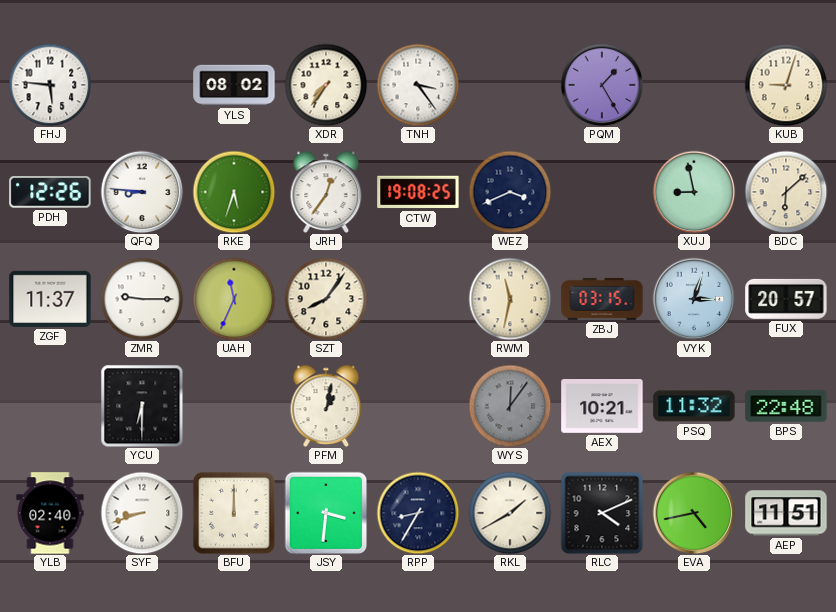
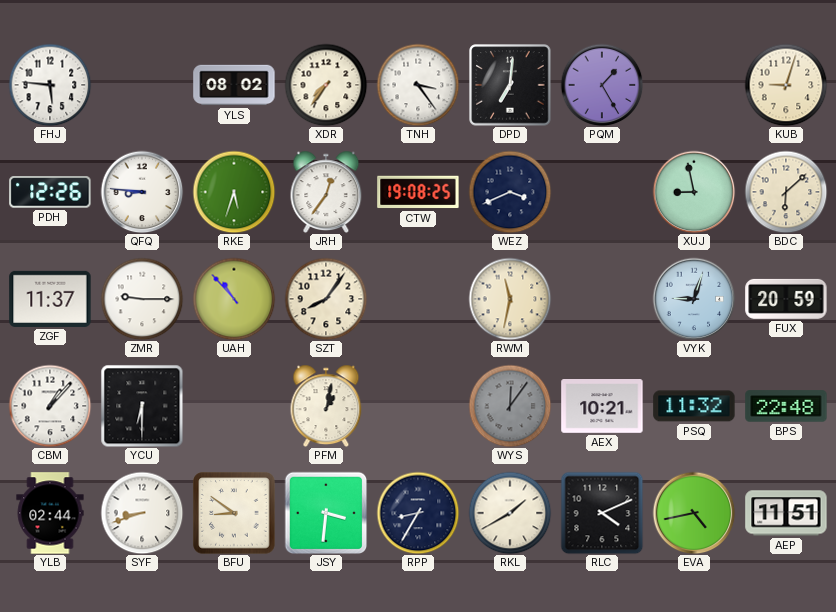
DPD: none -> 7:01 (510, 85)
UAH: 11:34 -> 10:53 (234, 299)
ZBJ: 03:15 -> none (602, 299)
VYK: 3:03 -> 9:03 (694, 299)
FUX: 20:57 -> 20:59 (786, 299)
CBM: none -> 1:07 (50, 406)
YLB: 02:40 -> 02:44 (50, 513)
BFU: 12:00 -> 8:51 (234, 513)
